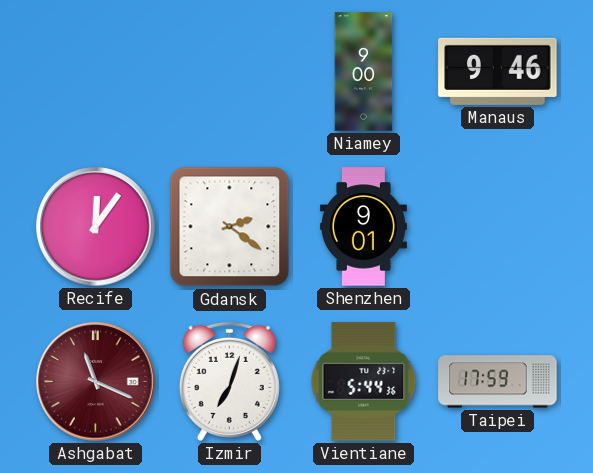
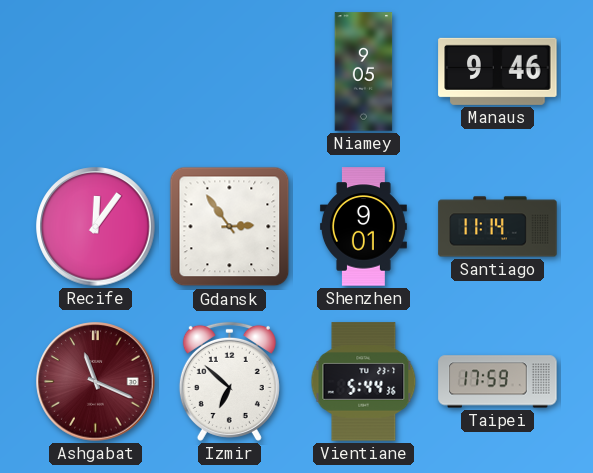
Niamey: 9:00 -> 9:05 (364, 72)
Gdansk: 2:21 -> 2:54 (230, 227)
Santiago: none -> 11:14 (498, 227)
Izmir: 7:03 -> 6:52 (229, 381)
